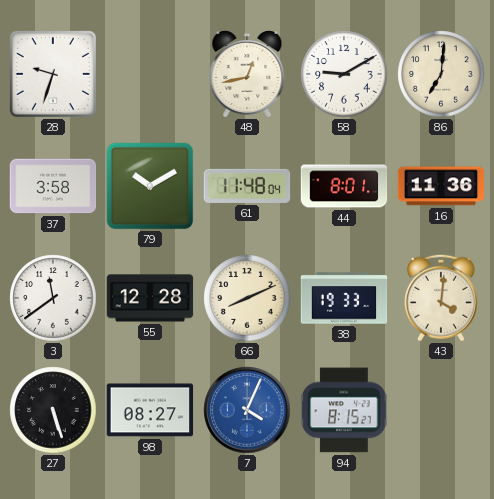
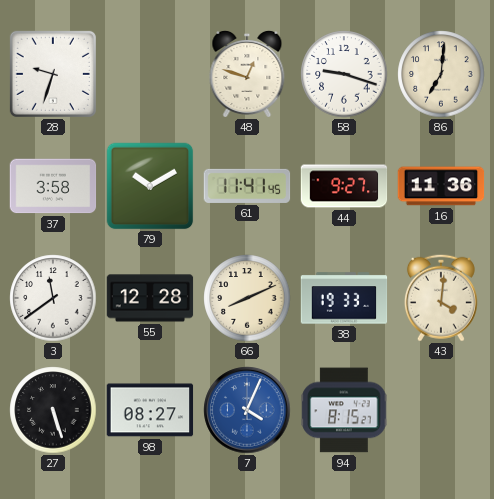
48: 12:43 -> 12:48 (247, 74)
58: 9:10 -> 9:18 (344, 74)
61: 11:48 -> 11:41 (247, 186)
44: 8:01 -> 9:27 (344, 186)
